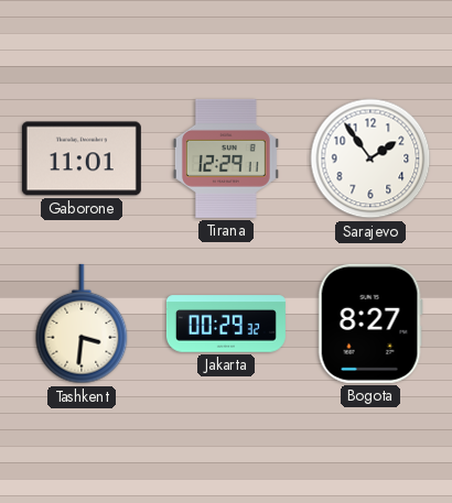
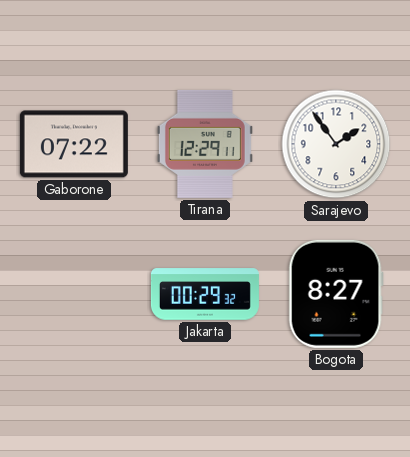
Gaborone: 11:01 -> 07:22 (74, 144)
Tashkent: 3:31 -> none (82, 324)
